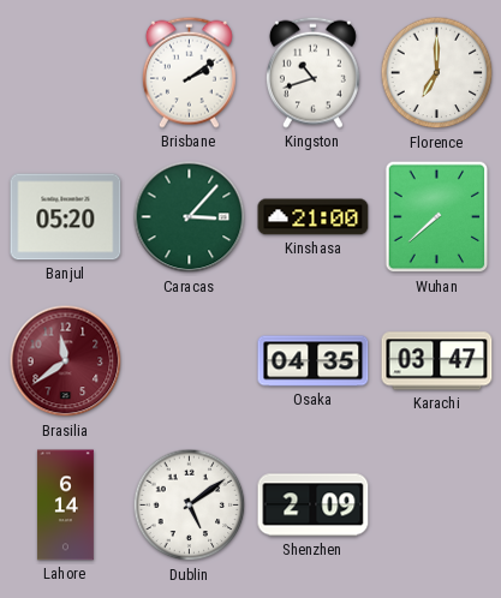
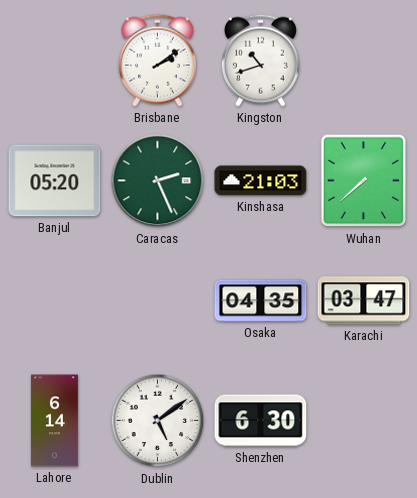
Florence: 7:00 -> none (437, 73)
Caracas: 3:07 -> 2:26 (158, 181)
Kinshasa: 21:00 -> 21:03 (261, 181)
Brasilia: 11:39 -> none (66, 361)
Shenzhen: 2:09 -> 6:30 (261, 421)
